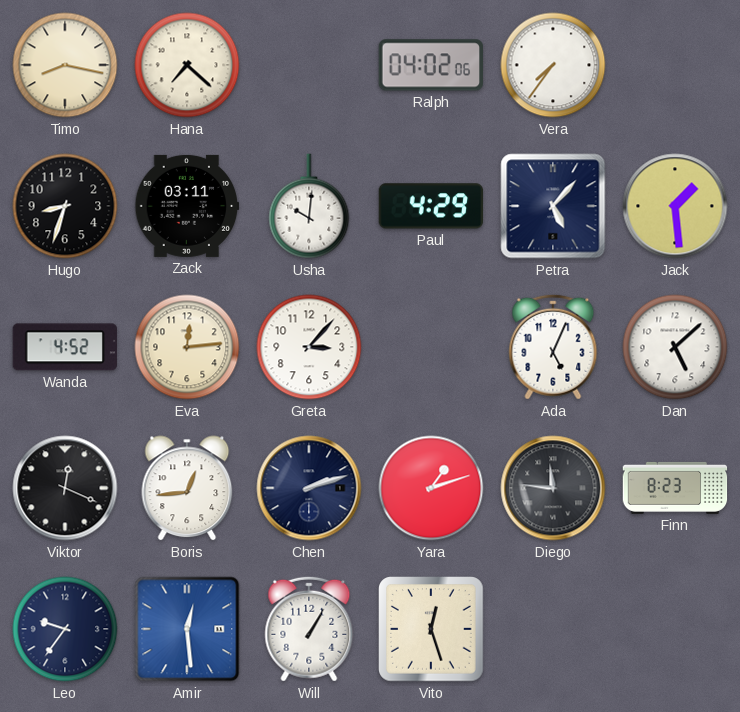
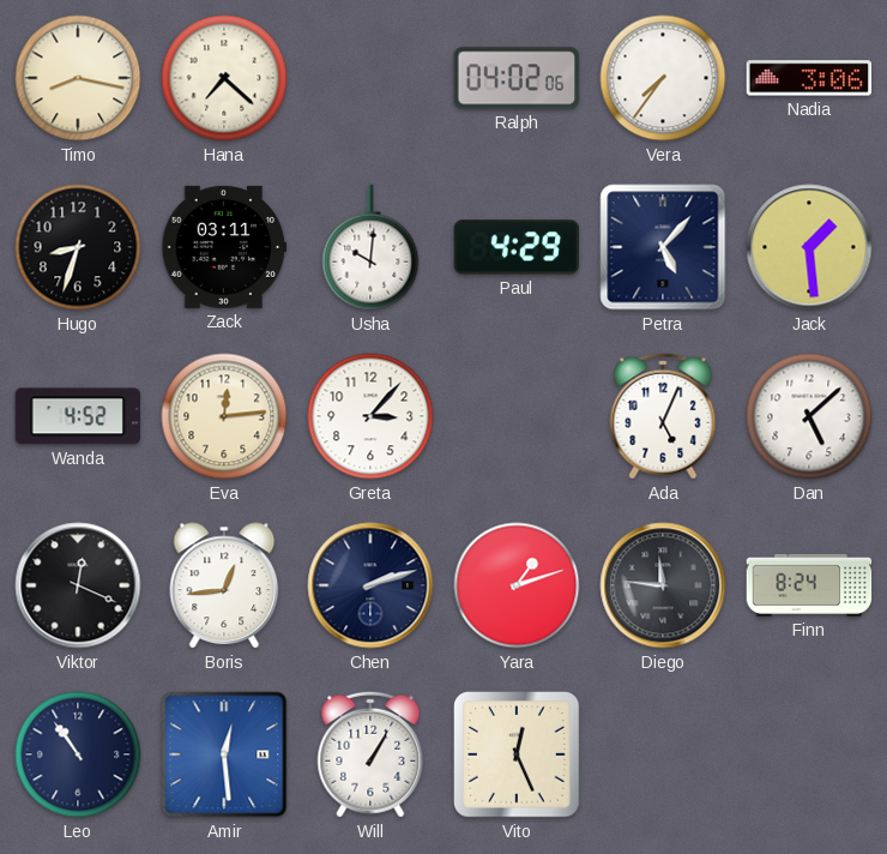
Nadia: none -> 3:06 (809, 78)
Finn: 8:23 -> 8:24 (809, 585)
Leo: 9:36 -> 10:54 (78, 754)
Vito: 12:27 -> 12:26 (518, 756)
